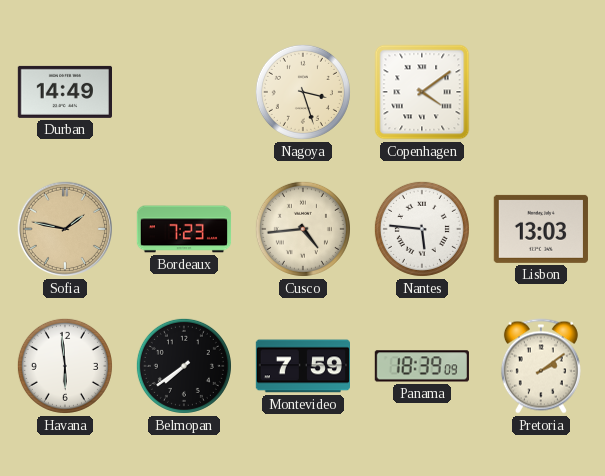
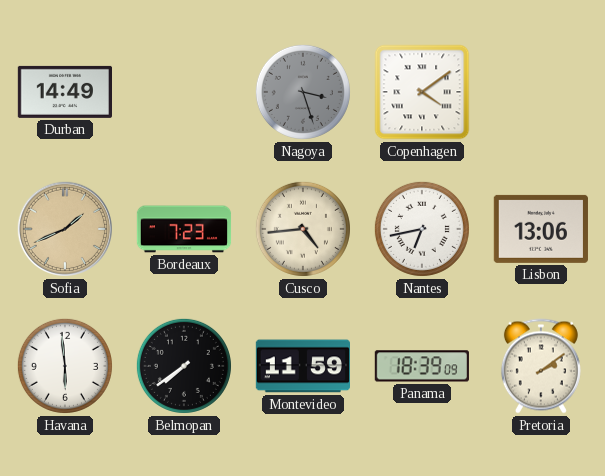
Nagoya dial: cream -> grey (303, 92)
Sofia: 1:47 -> 1:41 (65, 229)
Nantes: 5:46 -> 6:43 (422, 229)
Lisbon: 13:03 -> 13:06 (541, 229)
Montevideo: 7:59 -> 11:59 (302, 366)
